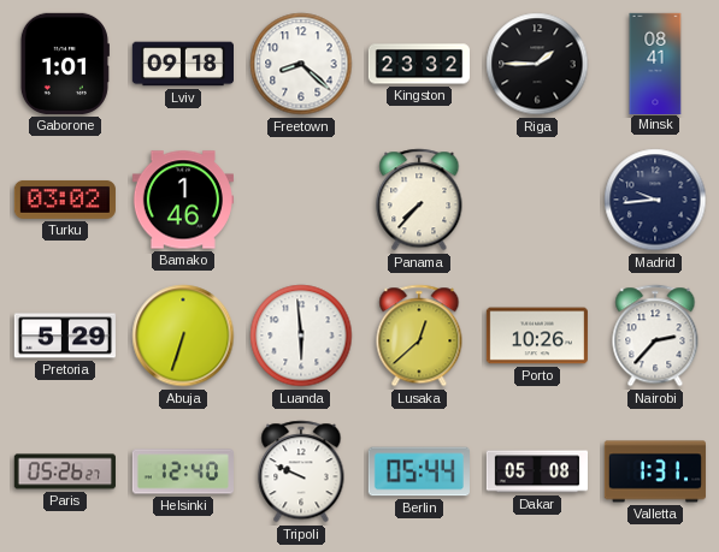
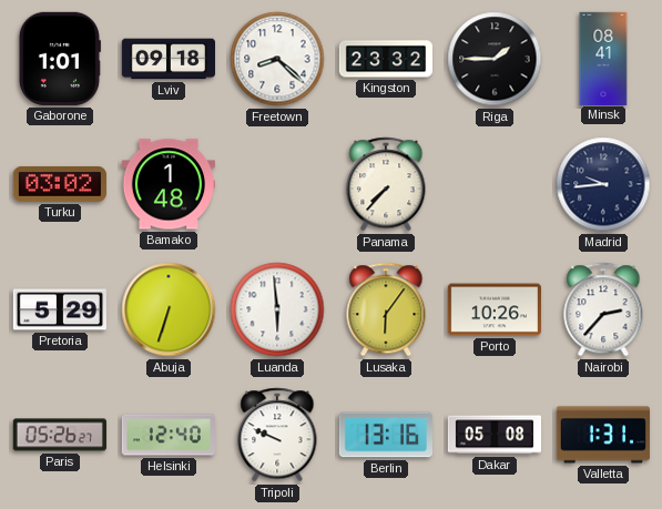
Bamako: 1:46 -> 1:48 (167, 184)
Lusaka: 12:38 -> 6:06 (386, 309)
Berlin: 05:44 -> 13:16 (386, 435)
